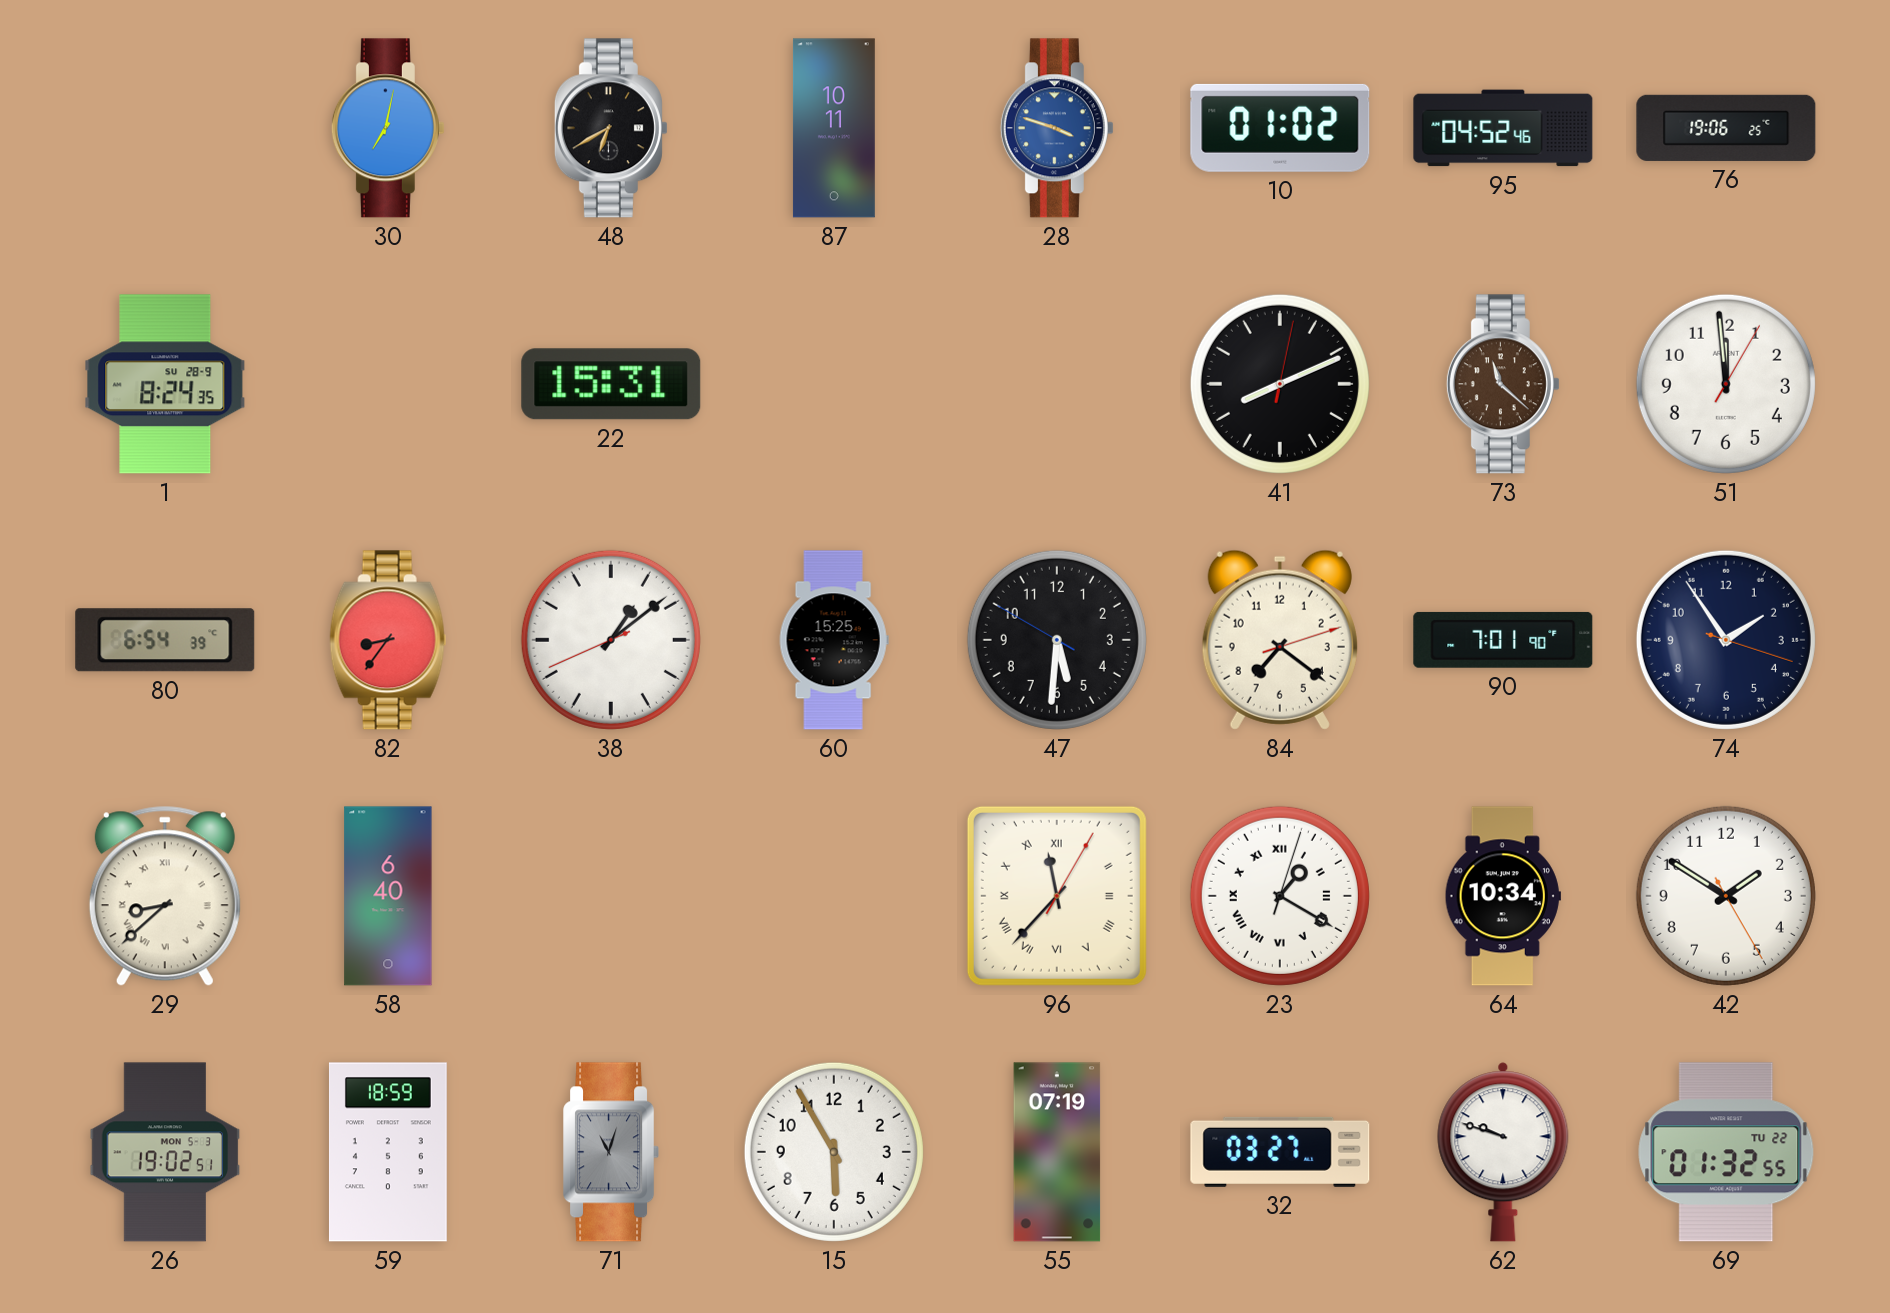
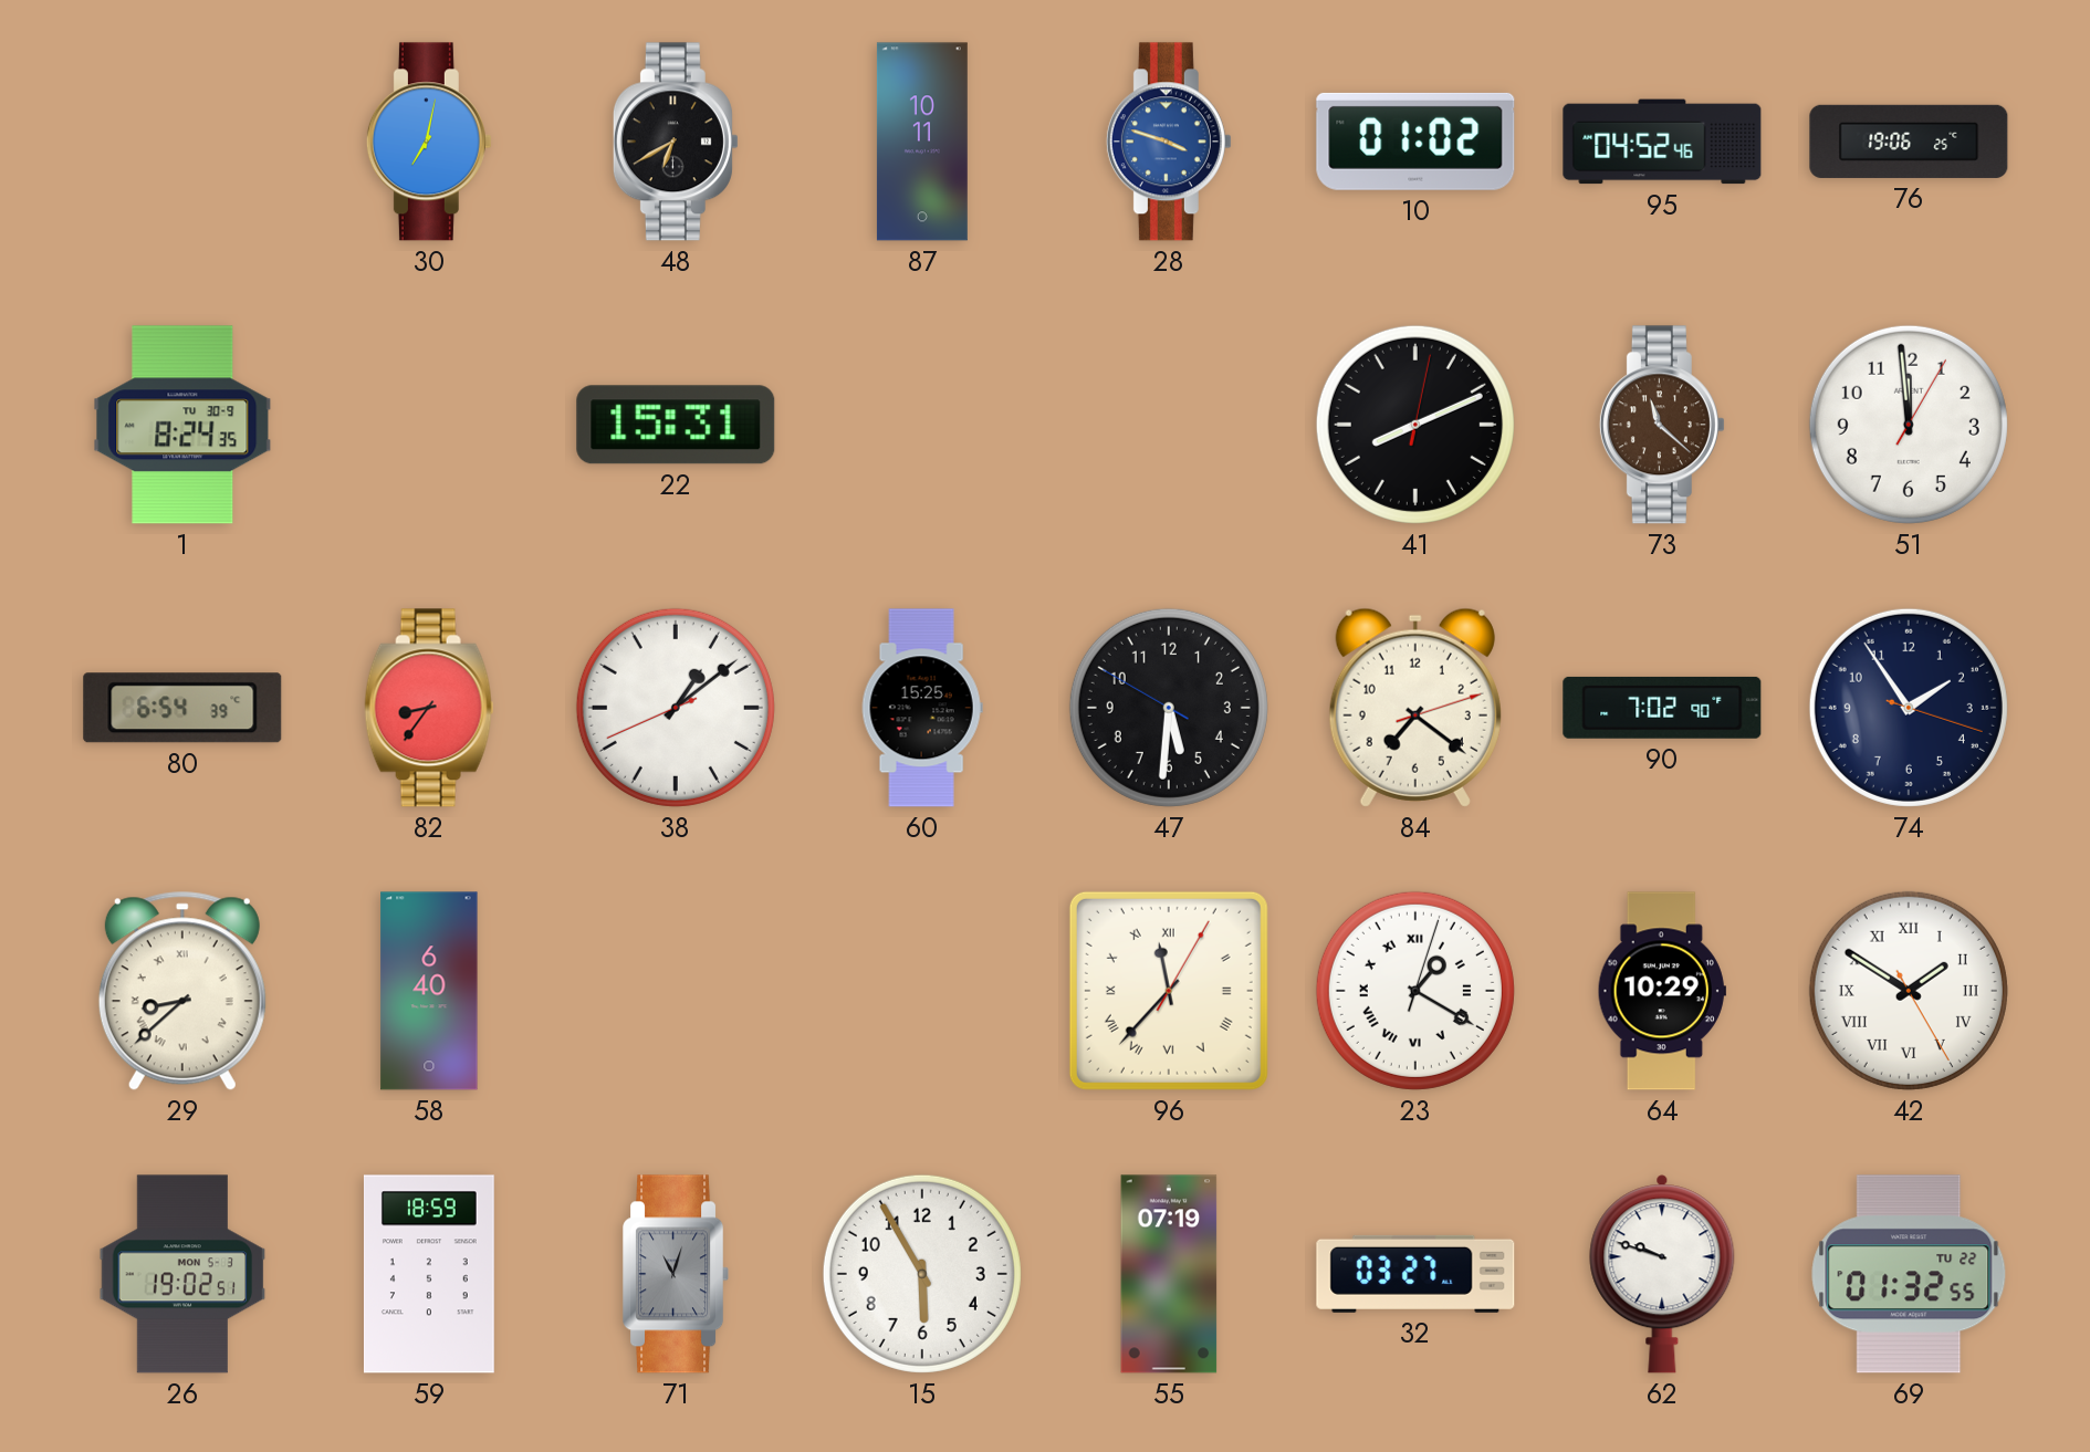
1 date: SU 28-9 -> TU 30-9 (182, 425)
90: 7:01 -> 7:02 (1662, 708)
64: 10:34 -> 10:29 (1662, 991)
42 numerals: Arabic -> Roman (1909, 991)
